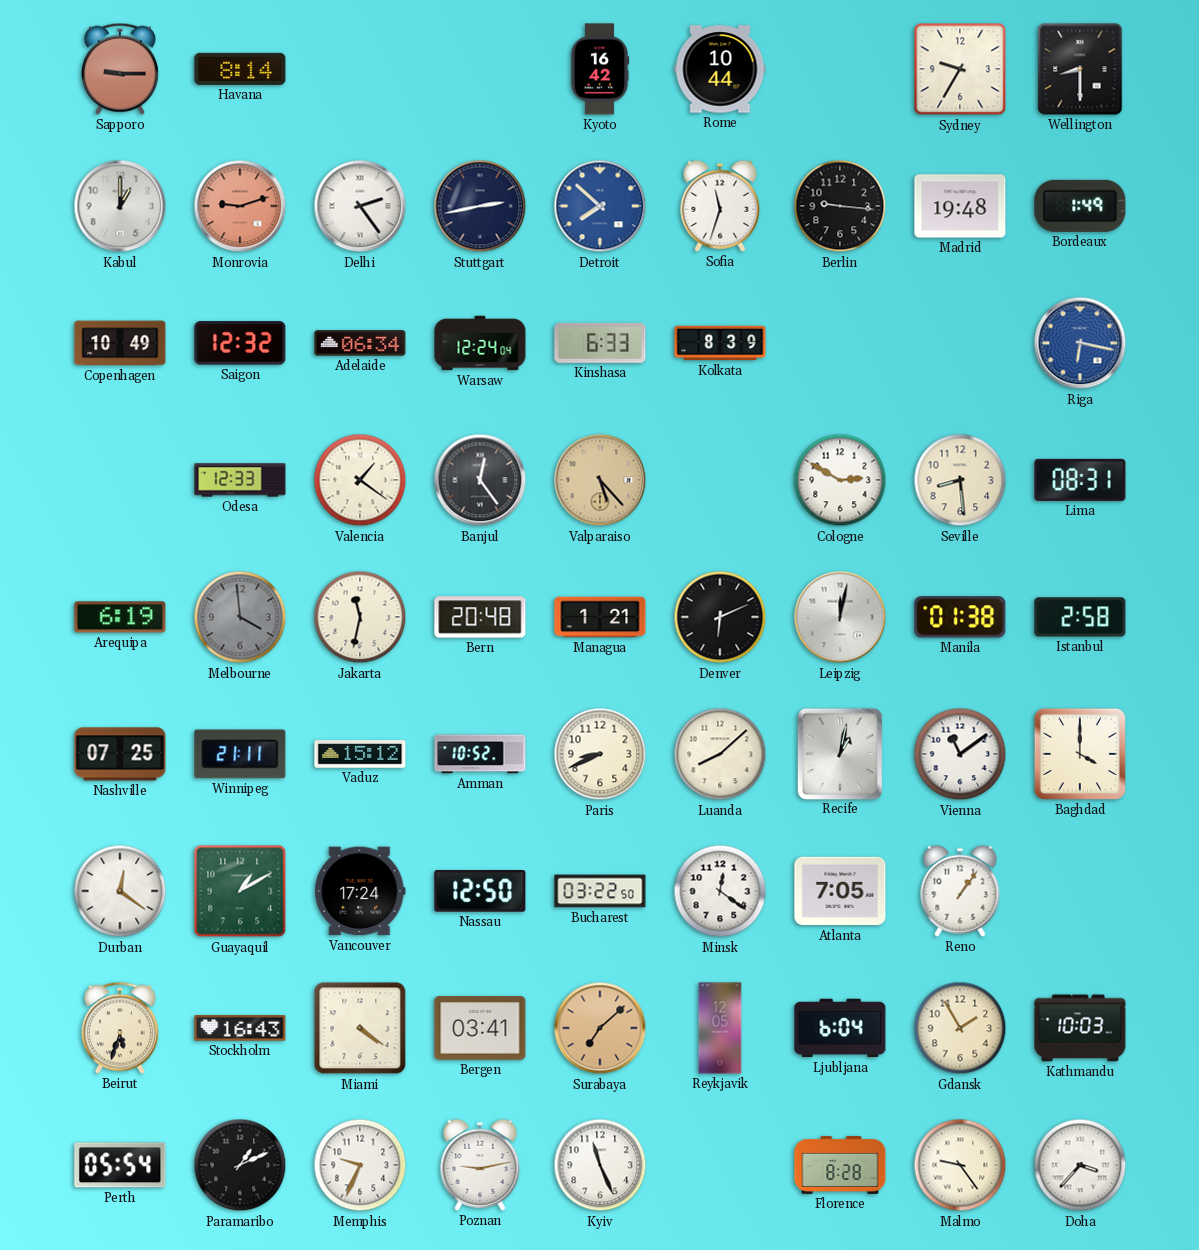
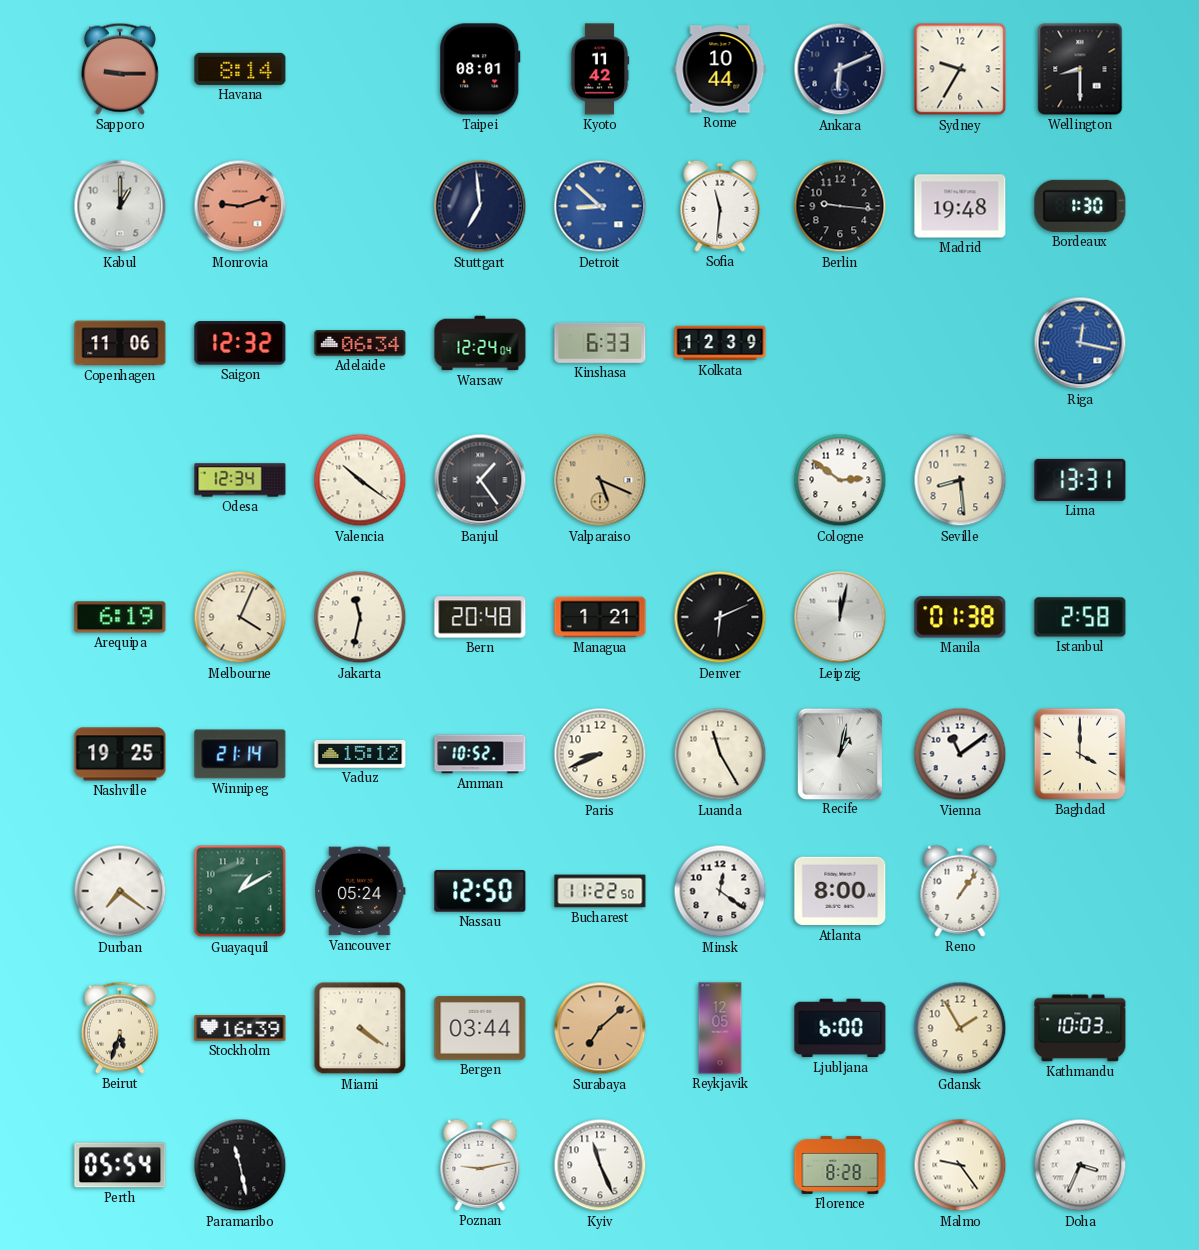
Taipei: none -> 08:01 (480, 69)
Kyoto: 16:42 -> 11:42 (600, 69)
Ankara: none -> 6:11 (840, 69)
Delhi: 2:24 -> none (360, 206)
Stuttgart: 2:43 -> 6:59 (480, 206)
Detroit: 7:52 -> 8:52 (600, 206)
Sofia: 11:33 -> 11:31 (720, 206)
Bordeaux: 1:49 -> 1:30 (1080, 206)
Copenhagen: 10:49 -> 11:06 (120, 343)
Kolkata: 8:39 -> 12:39 (720, 343)
Riga: 6:17 -> 12:17 (1080, 343)
Odesa: 12:33 -> 12:34 (240, 480)
Valencia: 1:21 -> 10:21 (360, 480)
Banjul: 12:24 -> 1:24 (480, 480)
Valparaiso: 5:23 -> 5:19 (600, 480)
Cologne: 2:50 -> 2:51 (840, 480)
Lima: 08:31 -> 13:31 (1080, 480)
Melbourne: 3:59 -> 4:04 (240, 617)
Melbourne dial: grey -> cream (240, 617)
Nashville: 07:25 -> 19:25 (120, 754)
Winnipeg: 21:11 -> 21:14 (240, 754)
Luanda: 8:08 -> 11:25 (720, 754)
Durban: 12:21 -> 7:21 (120, 891)
Vancouver: 17:24 -> 05:24 (360, 891)
Bucharest: 03:22 -> 11:22 (600, 891)
Atlanta: 7:05 -> 8:00 (840, 891)
Stockholm: 16:43 -> 16:39 (240, 1028)
Bergen: 03:41 -> 03:44 (480, 1028)
Ljubljana: 6:04 -> 6:00 (840, 1028)
Paramaribo: 1:11 -> 11:28 (240, 1165)
Memphis: 9:34 -> none (360, 1165)
Doha: 3:37 -> 3:34 (1080, 1165)
